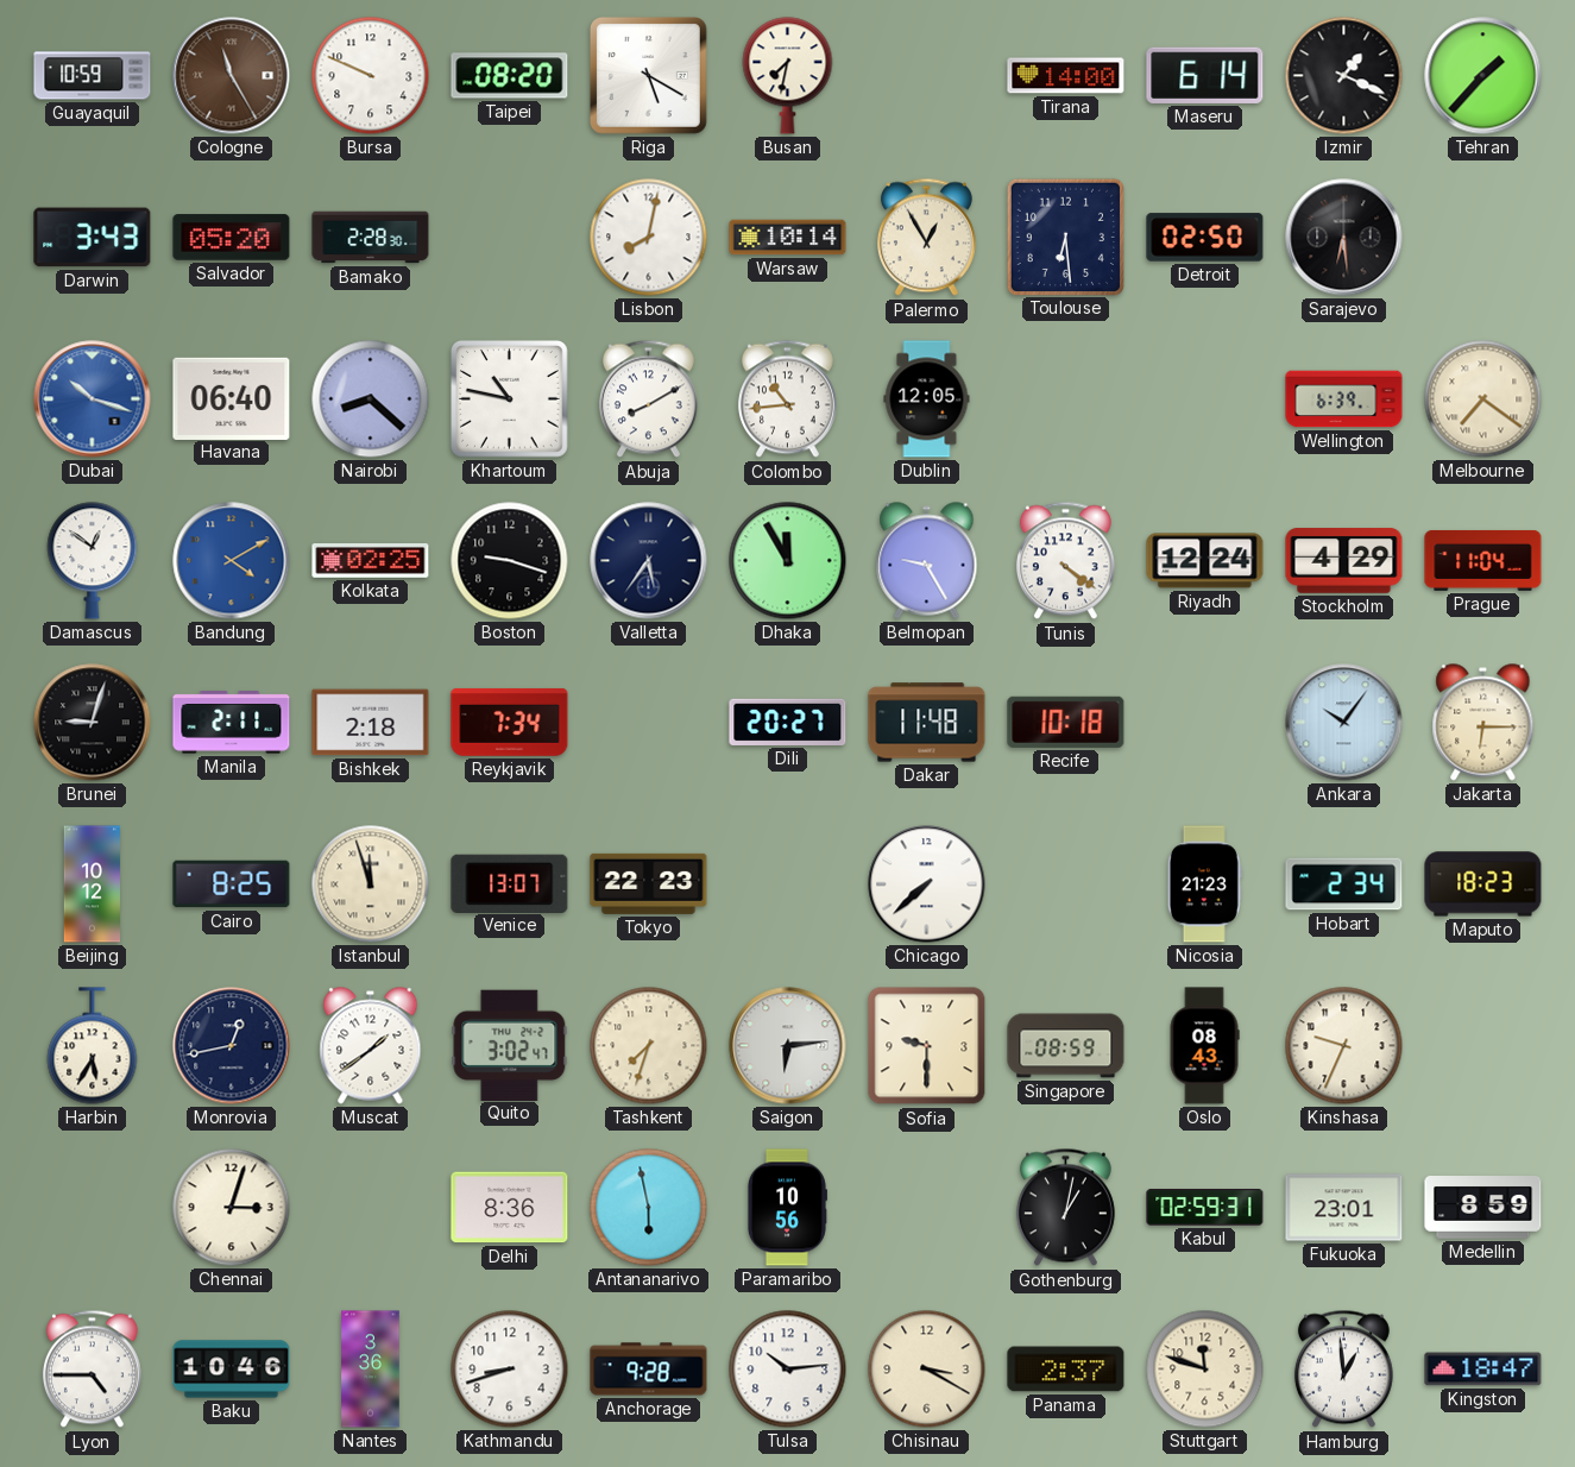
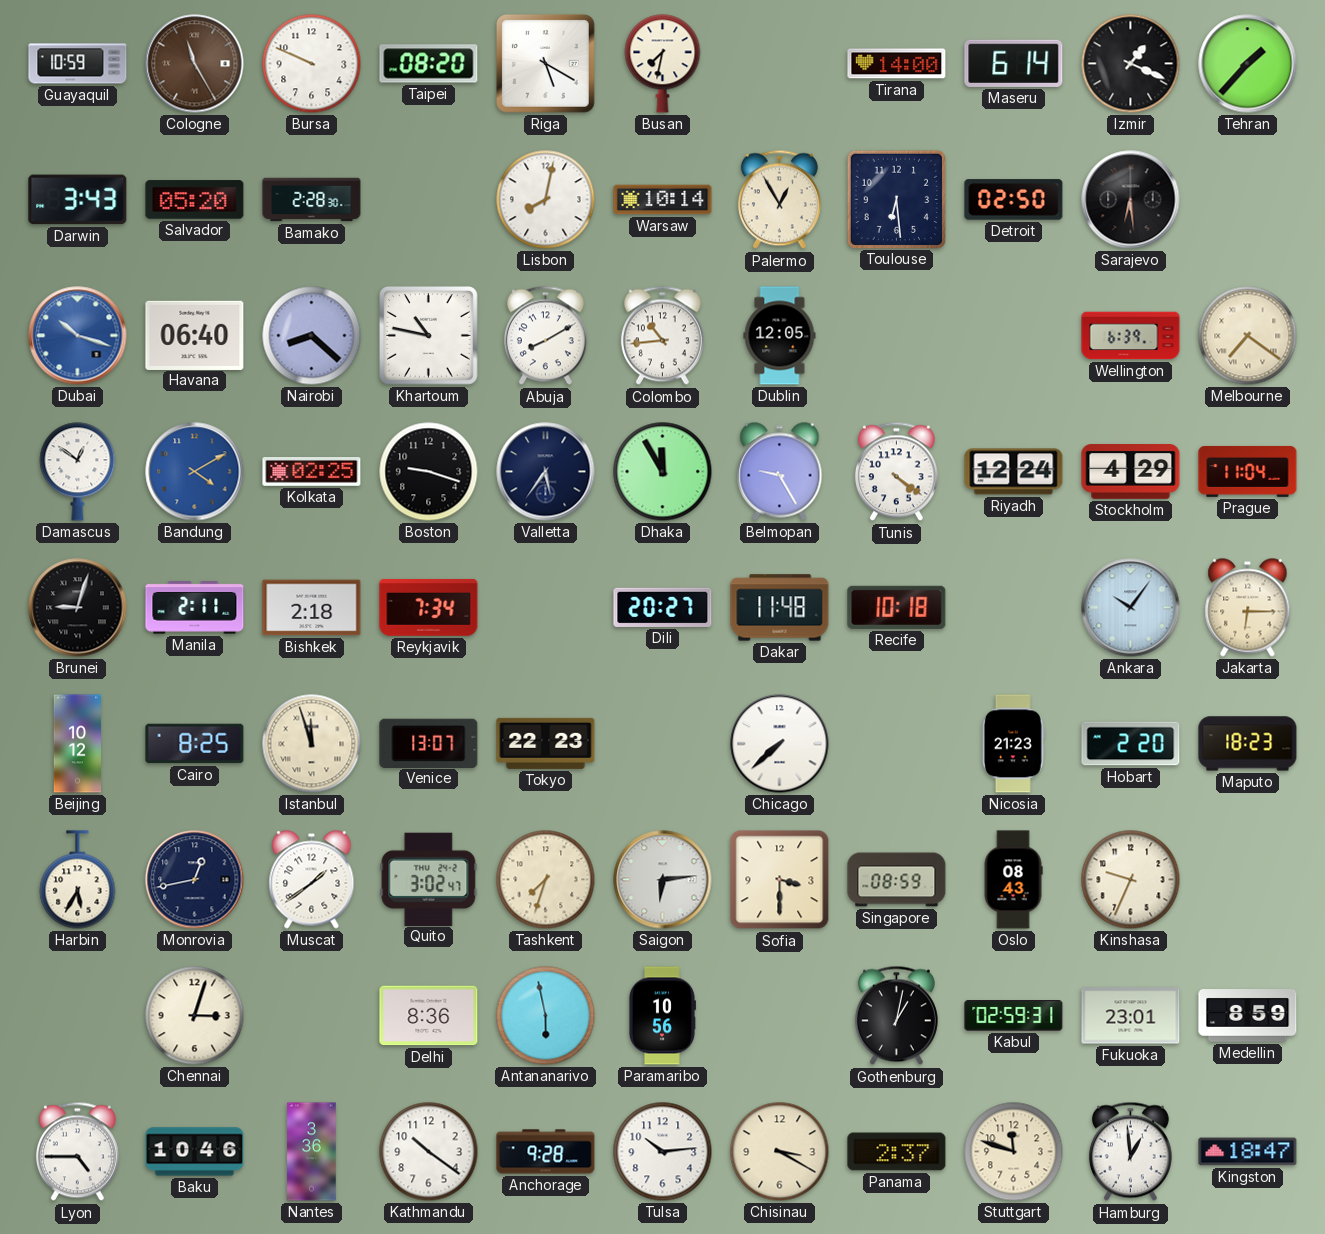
Hobart: 2:34 -> 2:20 (1131, 744)
Sofia: 9:30 -> 3:30 (780, 880)
Kathmandu: 8:42 -> 10:21 (429, 1152)
